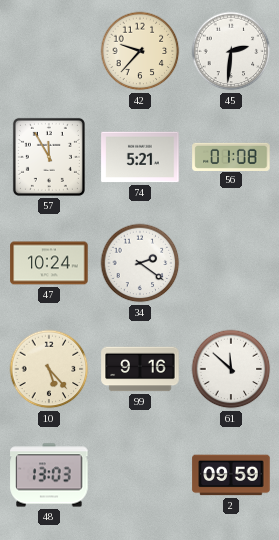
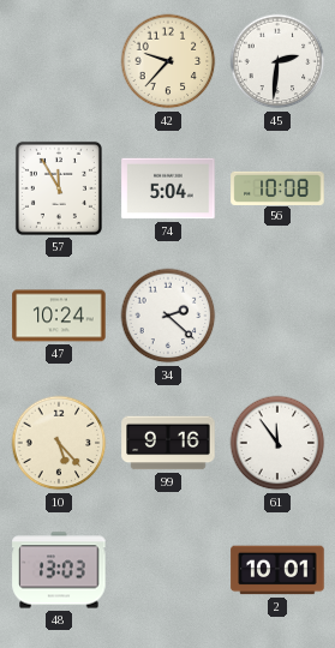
74: 5:21 -> 5:04 (168, 188)
56: 01:08 -> 10:08 (277, 187)
34: 2:21 -> 2:22 (168, 316)
61: 11:52 -> 11:54 (277, 443)
2: 09:59 -> 10:01 (277, 570)
